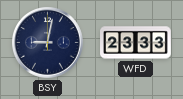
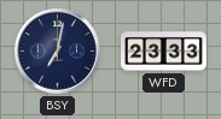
BSY: 9:02 -> 7:02 (58, 52)
